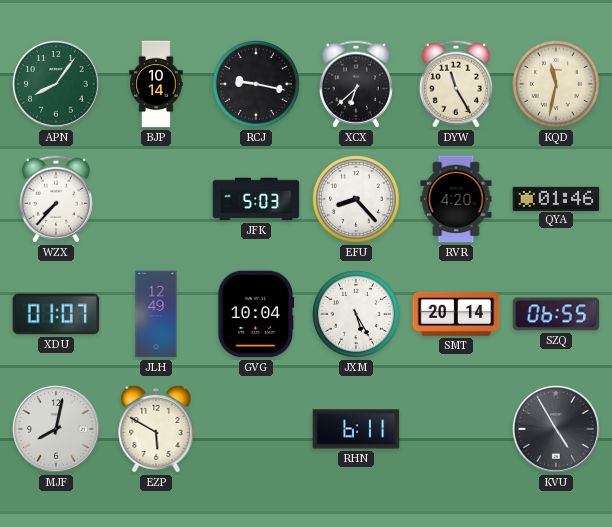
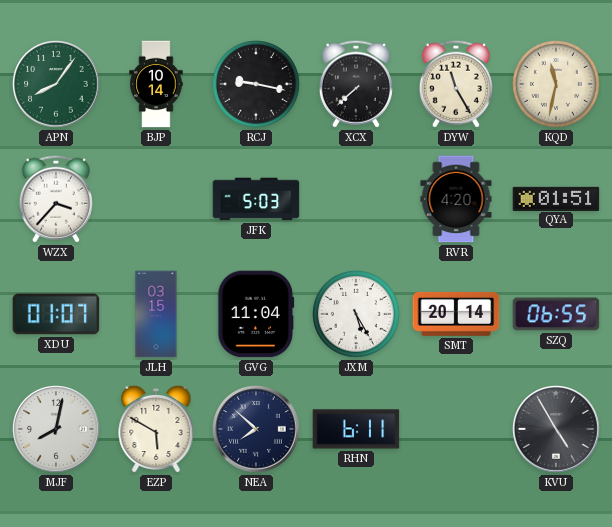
XCX: 6:38 -> 7:38 (356, 84)
WZX: 7:37 -> 3:37 (56, 199)
EFU: 8:23 -> none (357, 200)
QYA: 01:46 -> 01:51 (556, 198)
JLH: 12:49 -> 03:15 (156, 314)
GVG: 10:04 -> 11:04 (256, 314)
NEA: none -> 7:52 (256, 429)
